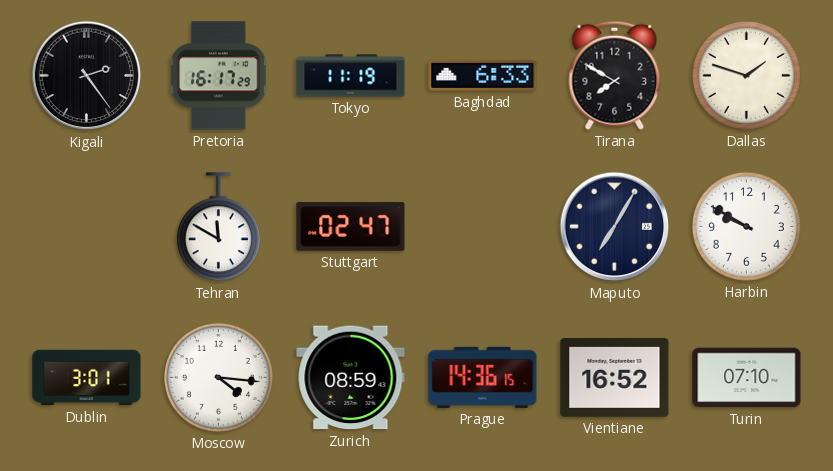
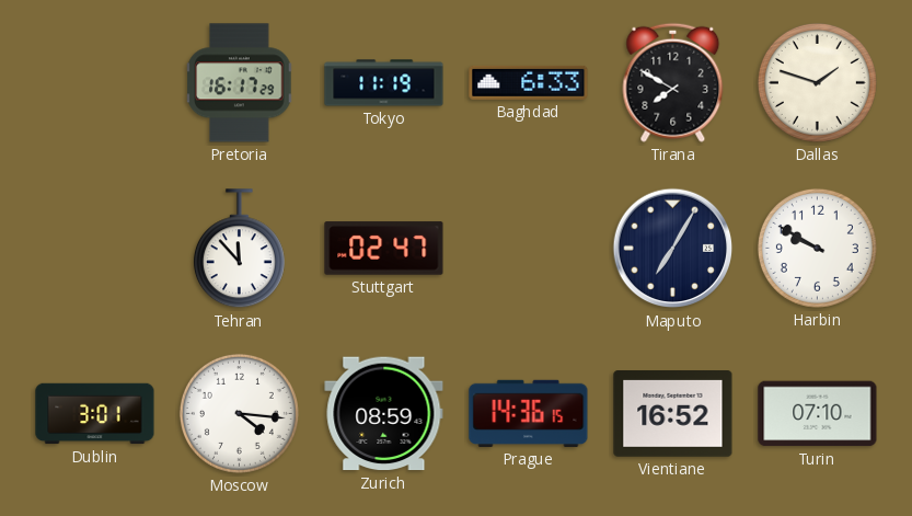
Kigali: 2:24 -> none (87, 76)
Tehran: 11:50 -> 11:53 (239, 249)
